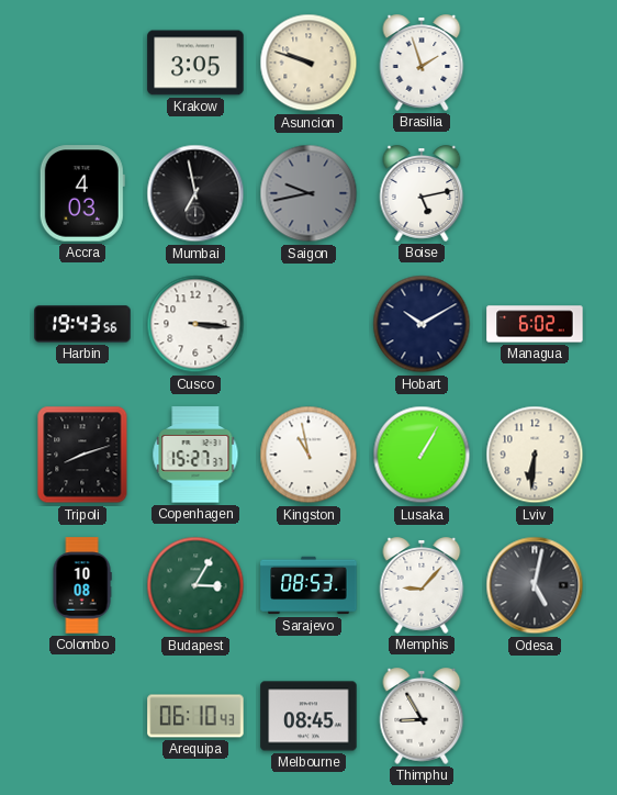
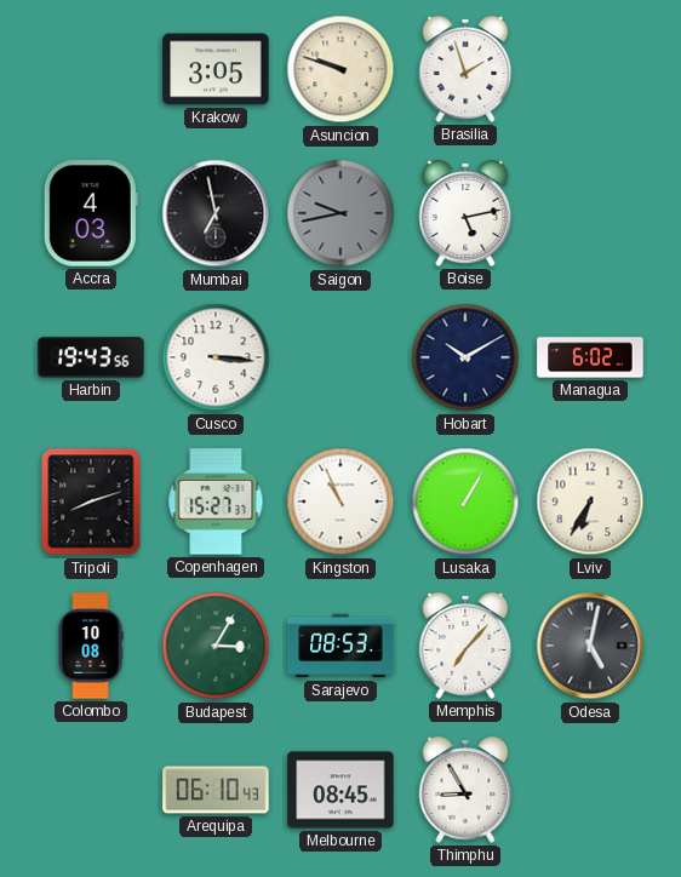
Kingston: 10:58 -> 10:56 (340, 501)
Lviv: 6:31 -> 6:35 (590, 501)
Memphis: 9:07 -> 7:07 (465, 646)
